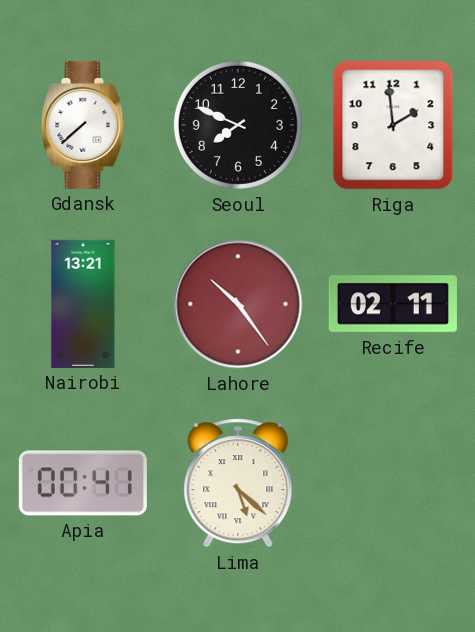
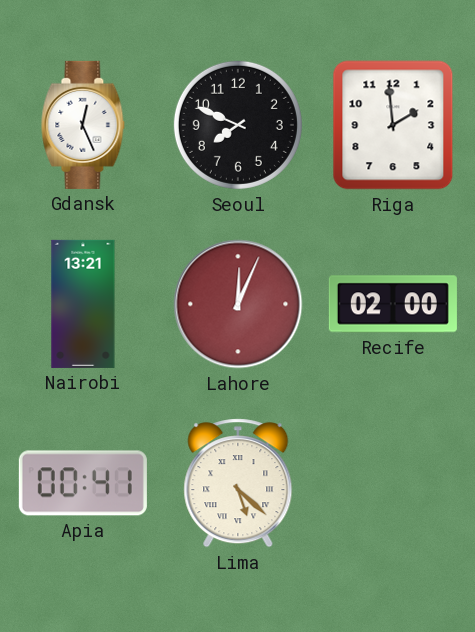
Gdansk: 7:38 -> 12:26 (83, 125)
Lahore: 10:24 -> 12:04 (238, 304)
Recife: 02:11 -> 02:00 (393, 304)
